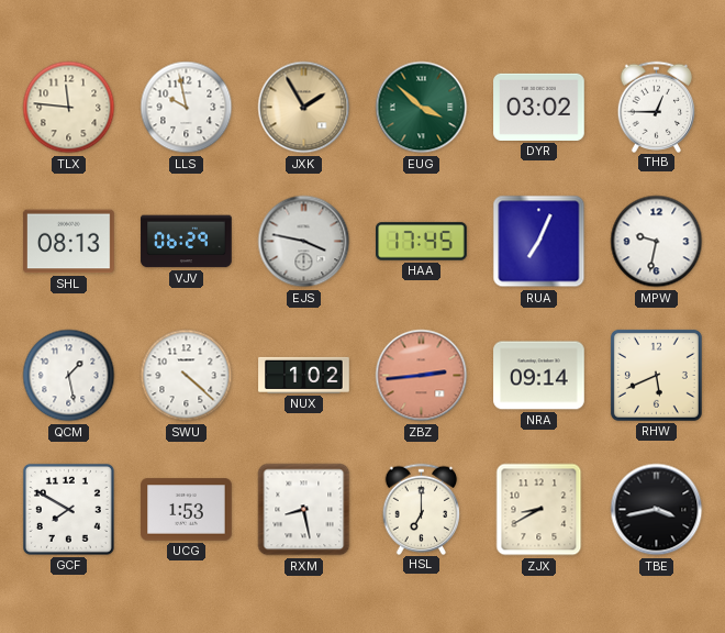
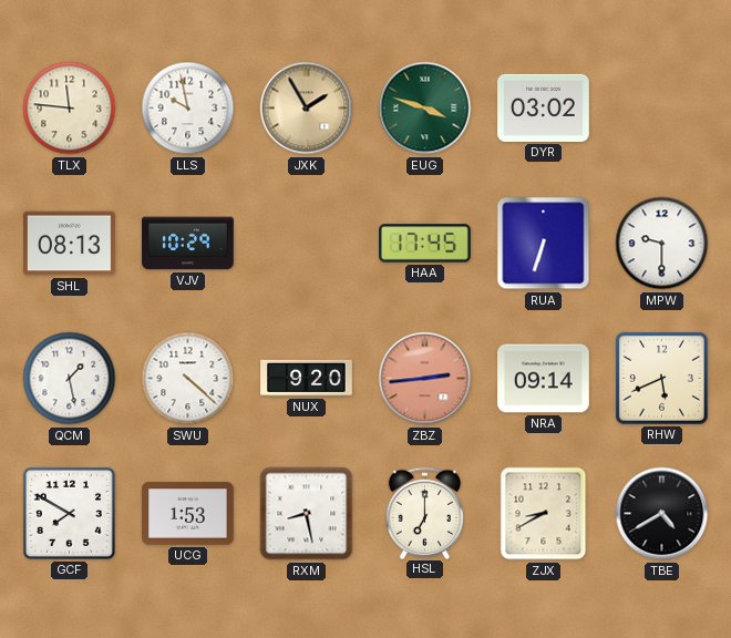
EUG: 3:52 -> 3:48 (425, 109)
THB: 12:45 -> none (657, 107)
VJV: 06:29 -> 10:29 (188, 244)
EJS: 3:47 -> none (304, 242)
RUA: 7:04 -> 6:33 (544, 244)
MPW: 9:32 -> 9:30 (662, 244)
NUX: 1:02 -> 9:20 (307, 378)
TBE: 3:43 -> 4:40 (662, 514)
